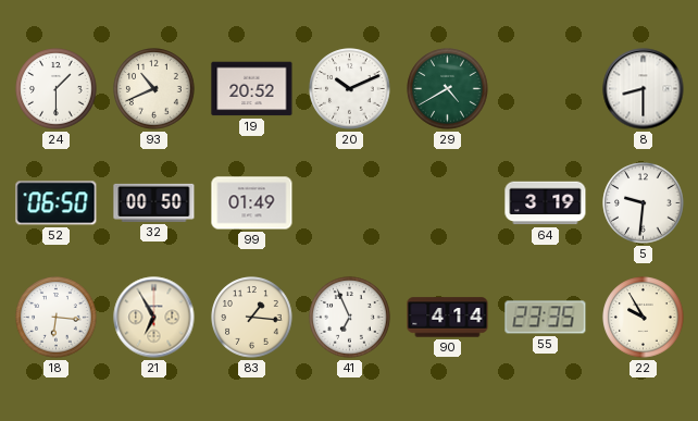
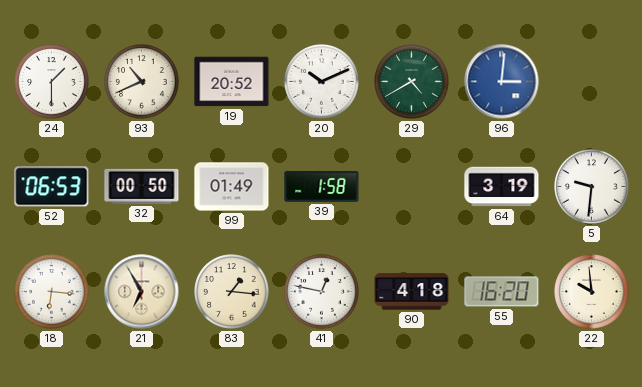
96: none -> 3:01 (502, 82)
8: 8:30 -> none (644, 89)
52: 06:50 -> 06:53 (52, 187)
39: none -> 1:58 (322, 186)
41: 6:56 -> 12:47 (322, 292)
90: 4:14 -> 4:18 (412, 292)
55: 23:35 -> 16:20 (502, 292)
22: 9:55 -> 9:59 (592, 292)
